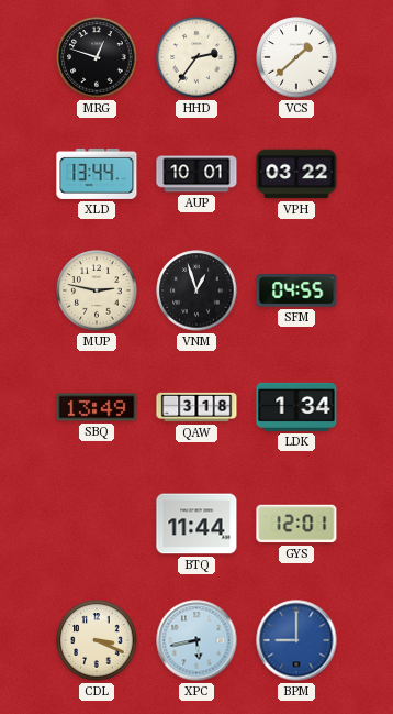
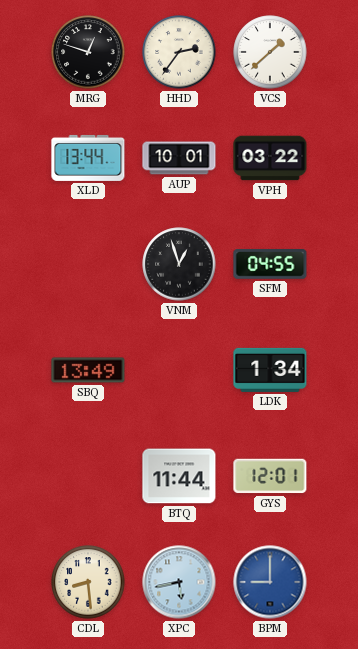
MUP: 2:47 -> none (97, 290)
QAW: 3:18 -> none (196, 407)
CDL: 3:19 -> 8:29 (88, 582)
